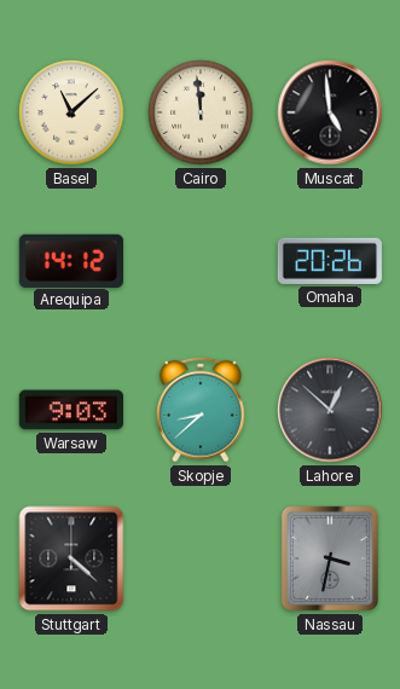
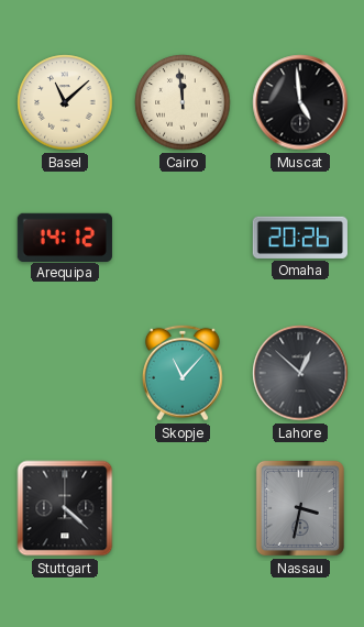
Warsaw: 9:03 -> none (71, 410)
Skopje: 8:38 -> 11:07 (184, 373)
